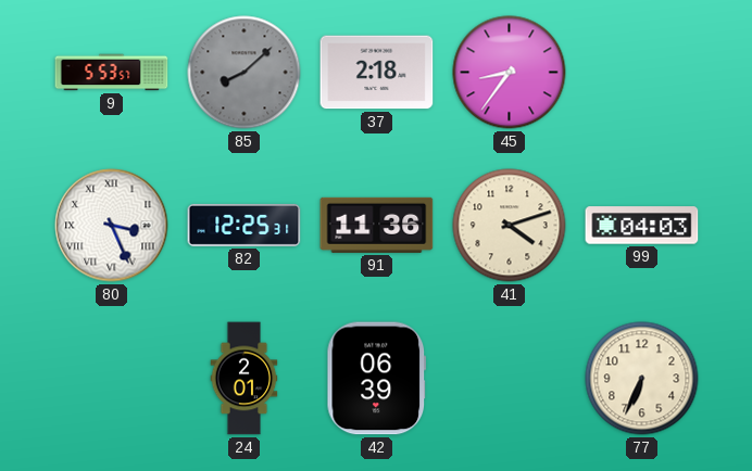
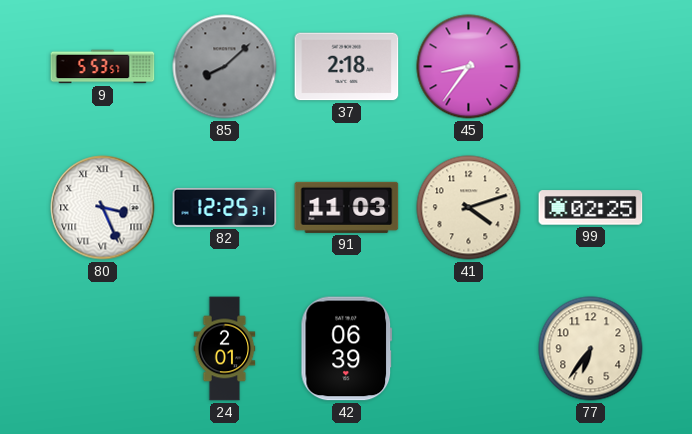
91: 11:36 -> 11:03 (347, 207)
99: 04:03 -> 02:25 (591, 208)
77: 6:34 -> 6:36 (591, 349)
